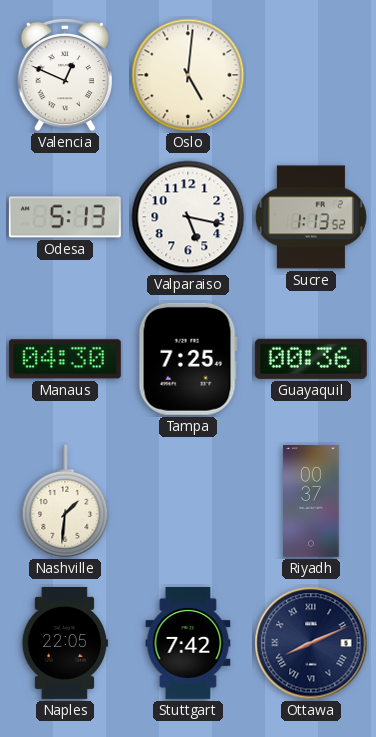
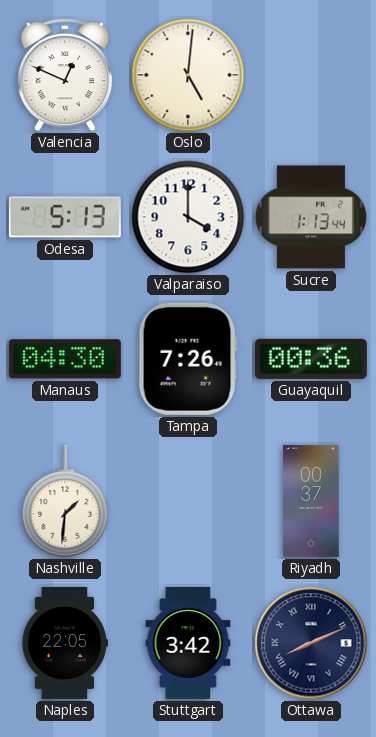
Valparaiso: 5:17 -> 4:00 (188, 217)
Sucre: 1:13:52 -> 1:13:44 (311, 217)
Tampa: 7:25 -> 7:26 (188, 359)
Stuttgart: 7:42 -> 3:42 (188, 643)
